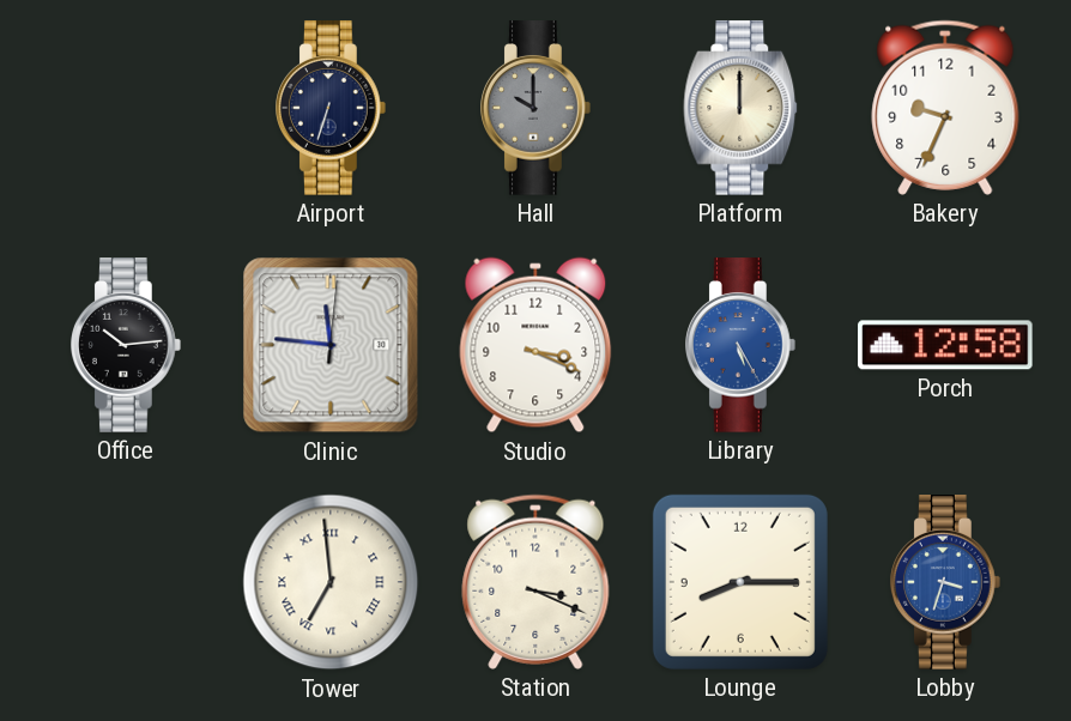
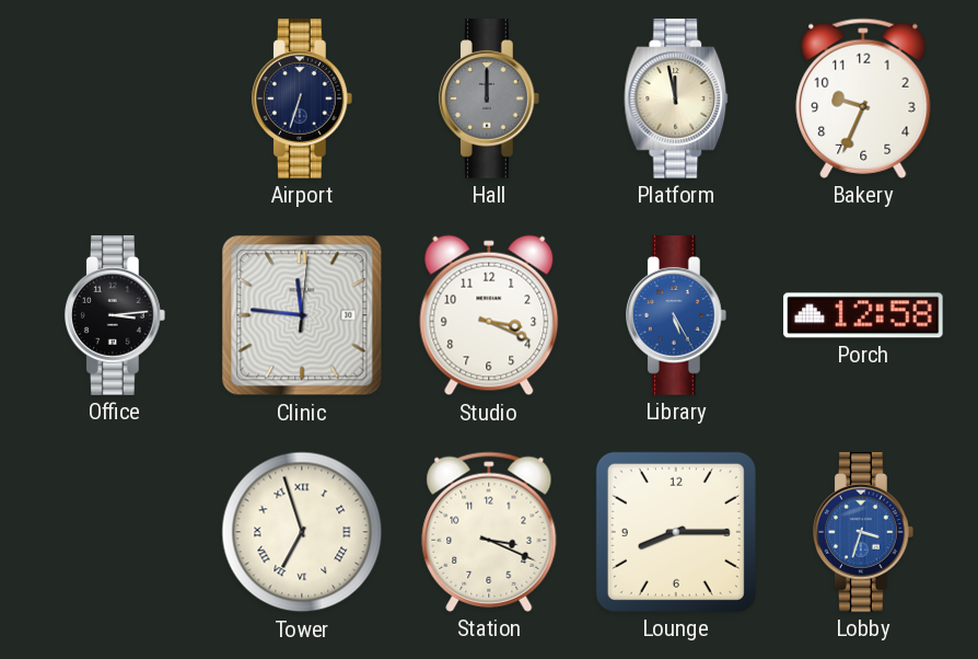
Hall: 10:00 -> 12:00 (490, 99)
Platform: 12:00 -> 11:58 (676, 99)
Office: 10:14 -> 3:14 (116, 315)
Tower: 6:59 -> 6:57 (302, 532)
